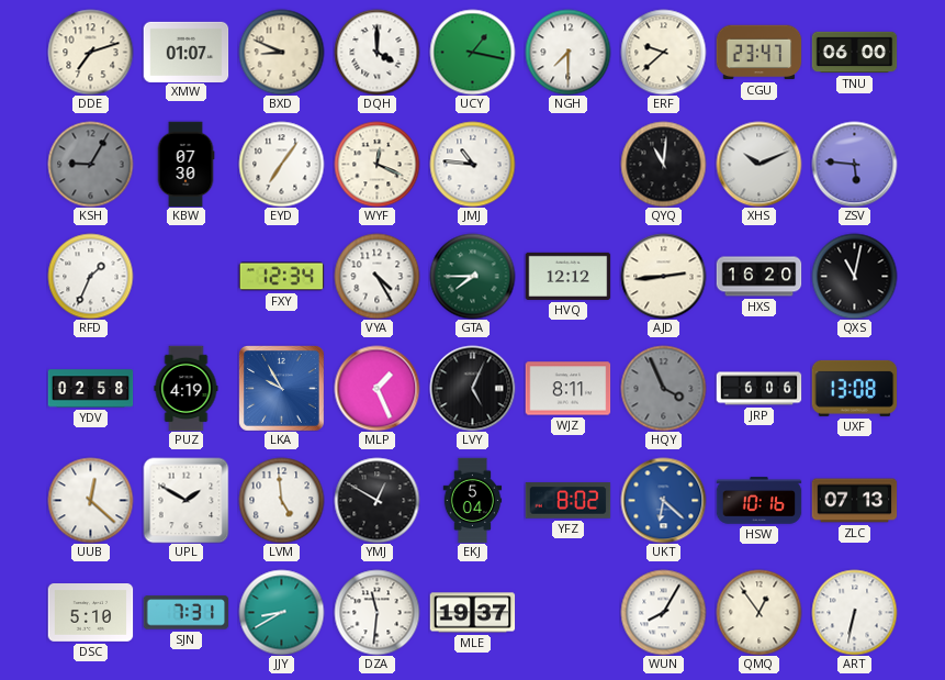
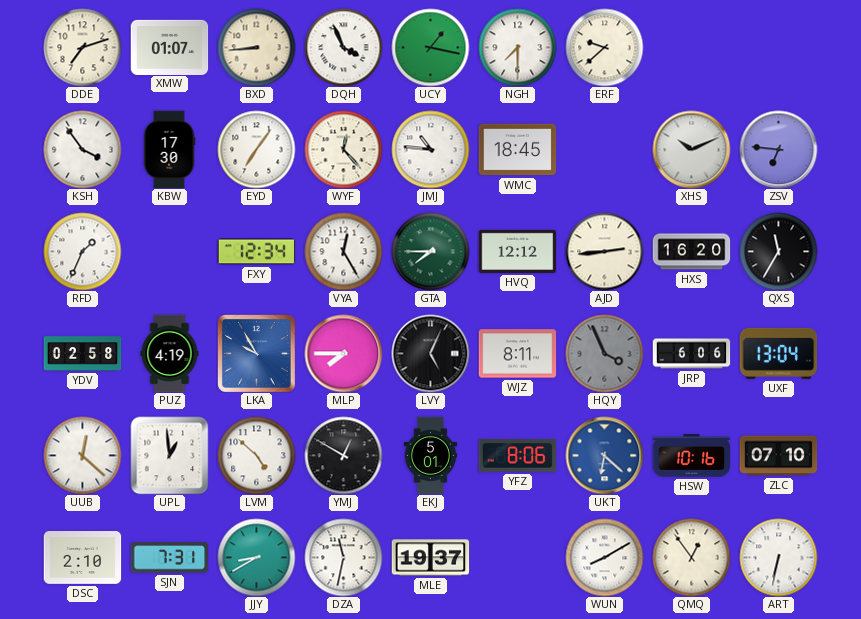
BXD: 8:49 -> 8:44 (256, 47)
DQH: 4:00 -> 3:56 (343, 47)
CGU: 23:47 -> none (758, 53)
TNU: 06:00 -> none (854, 53)
KSH: 9:05 -> 3:54 (82, 149)
KSH dial: grey -> white (82, 149)
KBW: 07:30 -> 17:30 (169, 149)
WYF: 12:19 -> 12:23 (343, 149)
WMC: none -> 18:45 (517, 150)
QYQ: 11:01 -> none (663, 164)
ZSV: 5:46 -> 6:46 (778, 149)
VYA: 4:25 -> 12:25 (343, 251)
QXS: 11:02 -> 11:35 (778, 251)
MLP: 1:26 -> 7:45 (343, 353)
UXF: 13:08 -> 13:04 (778, 353)
UPL: 1:50 -> 12:59 (169, 455)
LVM: 4:59 -> 4:52 (256, 455)
EKJ: 5:04 -> 5:01 (431, 455)
YFZ: 8:02 -> 8:06 (517, 456)
ZLC: 07:13 -> 07:10 (778, 456)
DSC: 5:10 -> 2:10 (82, 558)
DZA: 11:31 -> 11:32 (343, 557)
WUN: 8:05 -> 8:10 (604, 557)
